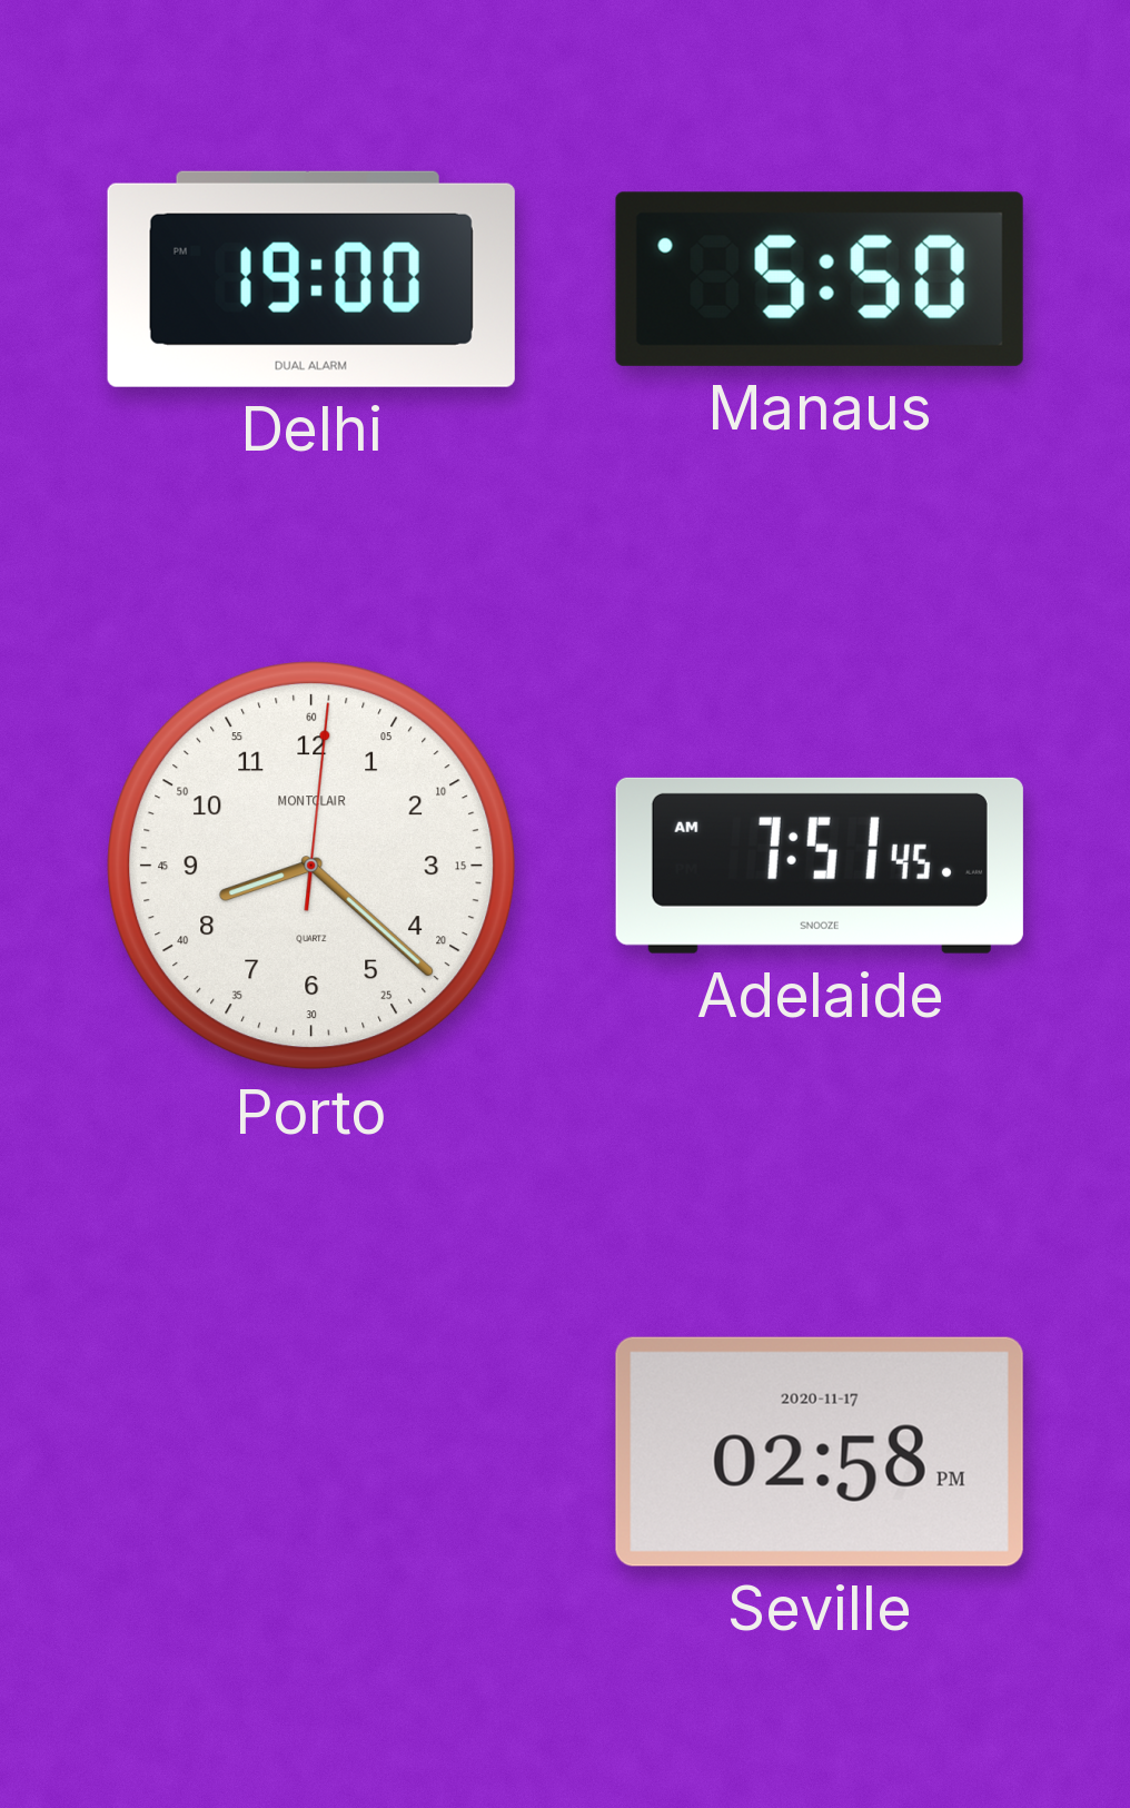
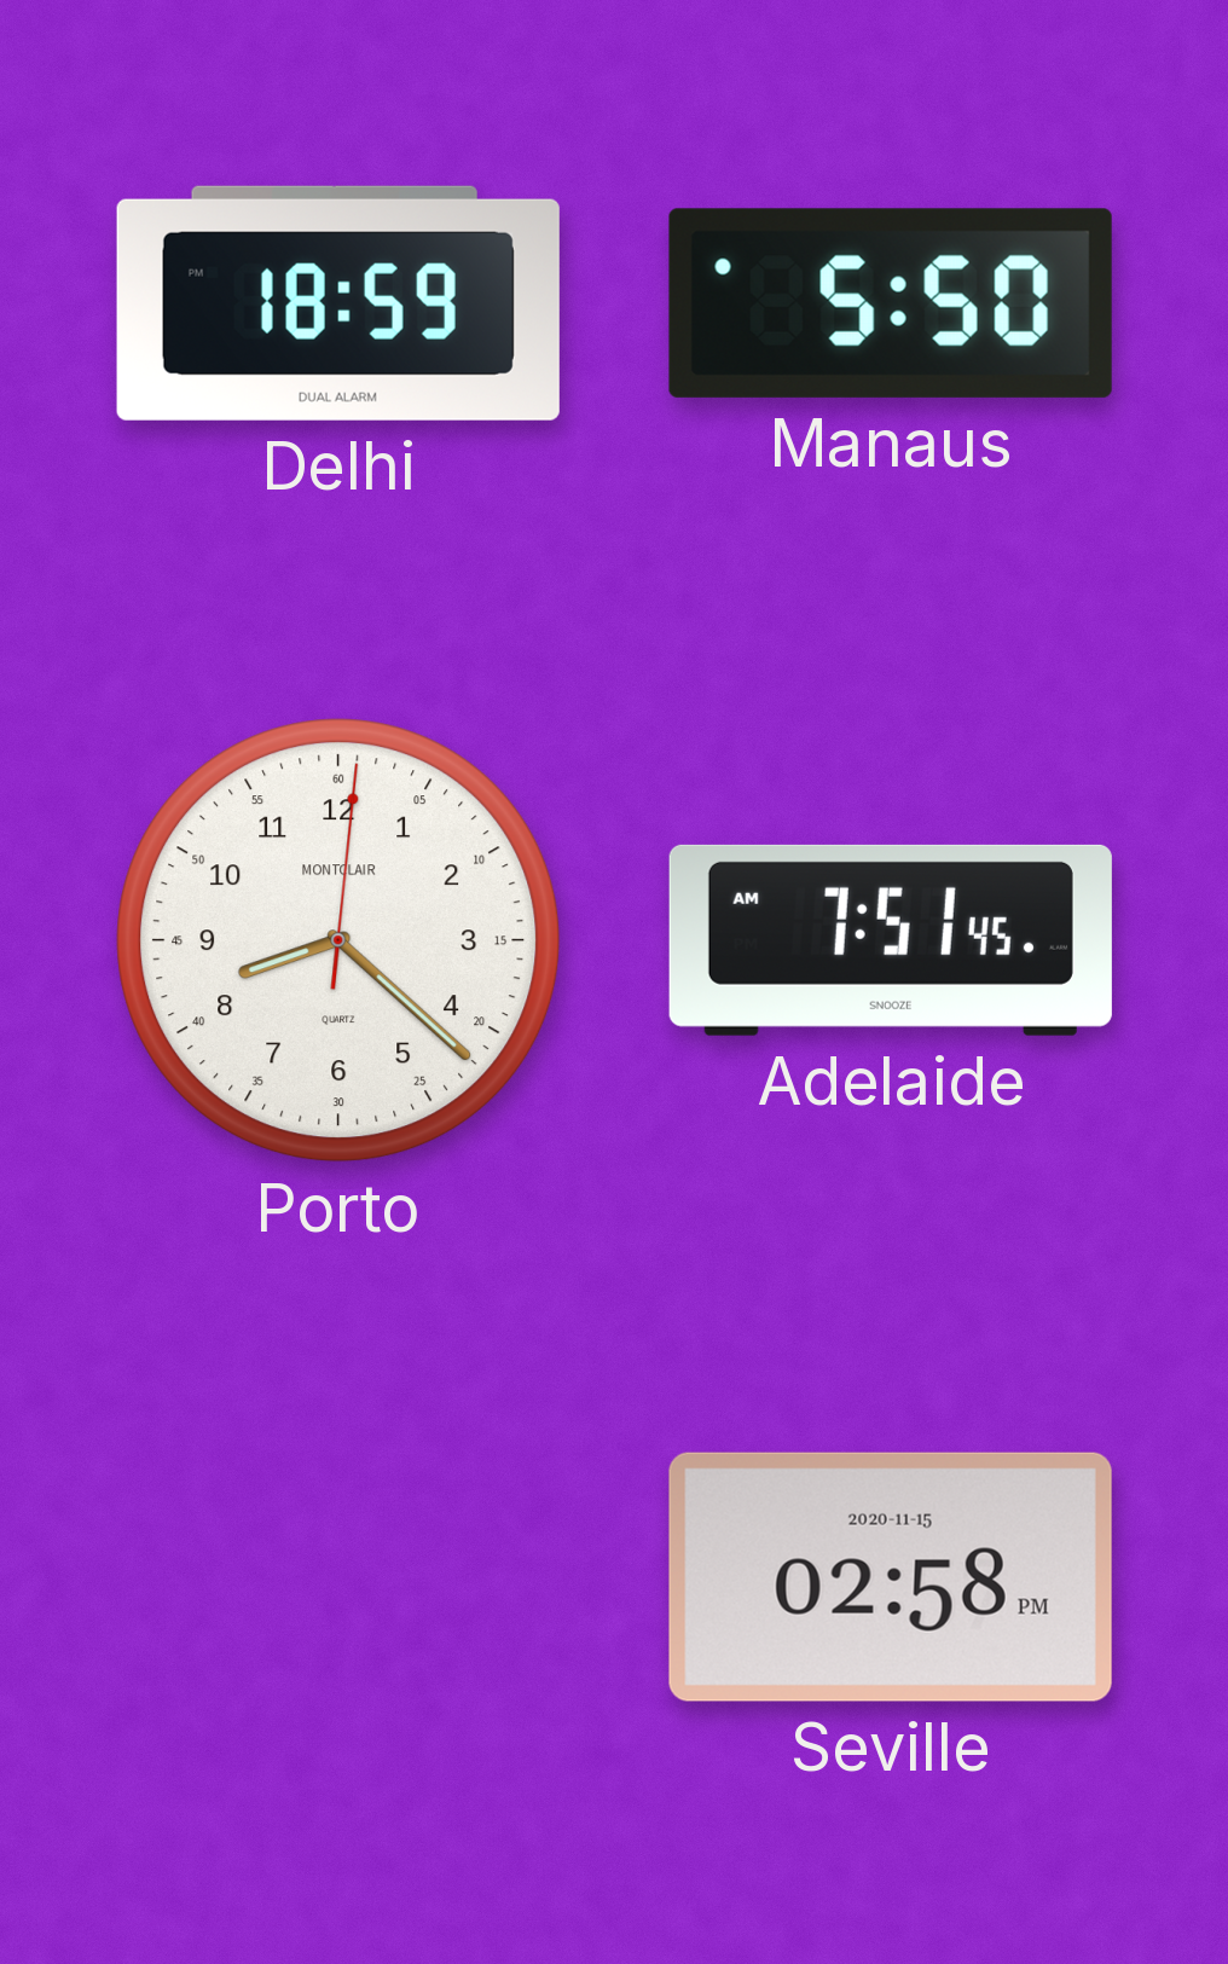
Delhi: 19:00 -> 18:59 (338, 303)
Seville date: 2020-11-17 -> 2020-11-15 (891, 1577)
